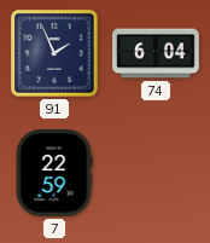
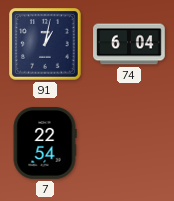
91: 1:56 -> 1:02 (45, 44)
7: 22:59 -> 22:54 (45, 143)
